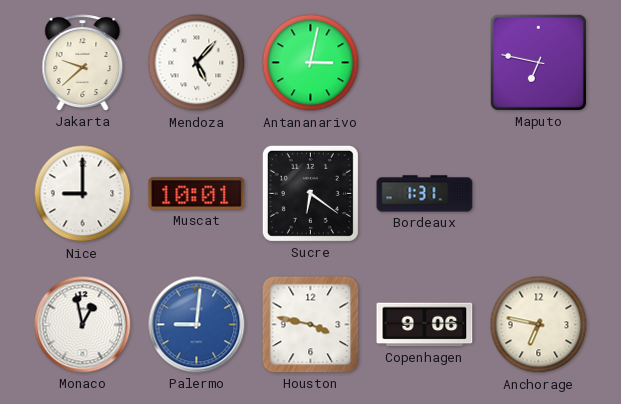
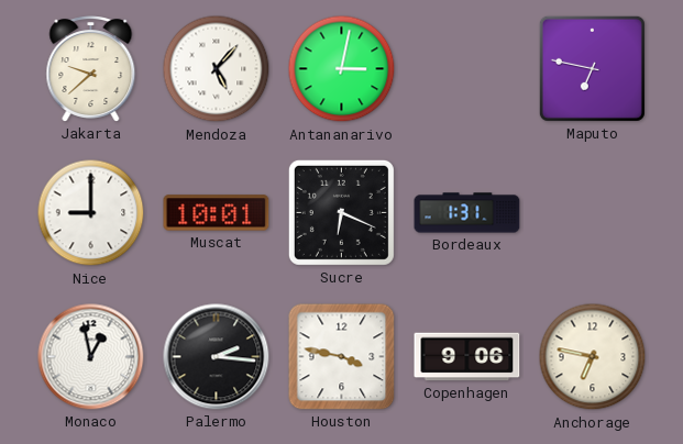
Sucre: 6:21 -> 6:19 (341, 212)
Palermo: 9:01 -> 2:16 (217, 357)
Palermo dial: blue -> black (217, 357)
